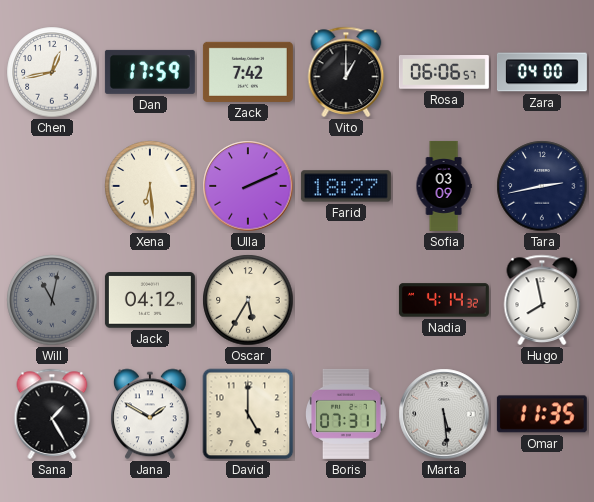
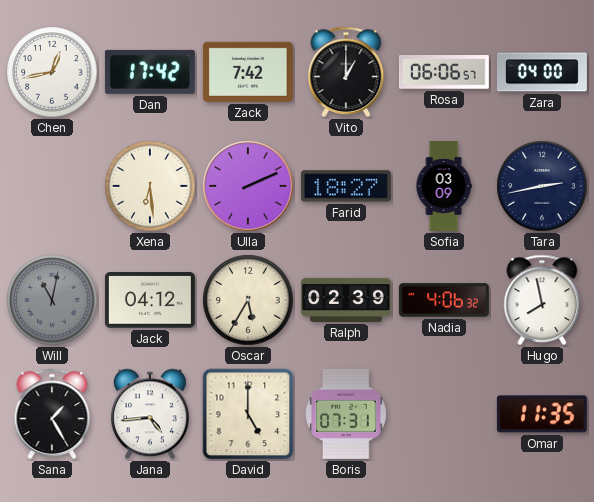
Dan: 17:59 -> 17:42 (150, 72)
Ralph: none -> 02:39 (346, 300)
Nadia: 4:14 -> 4:06 (444, 300)
Jana: 1:50 -> 4:44 (150, 414)
Marta: 5:29 -> none (444, 414)
